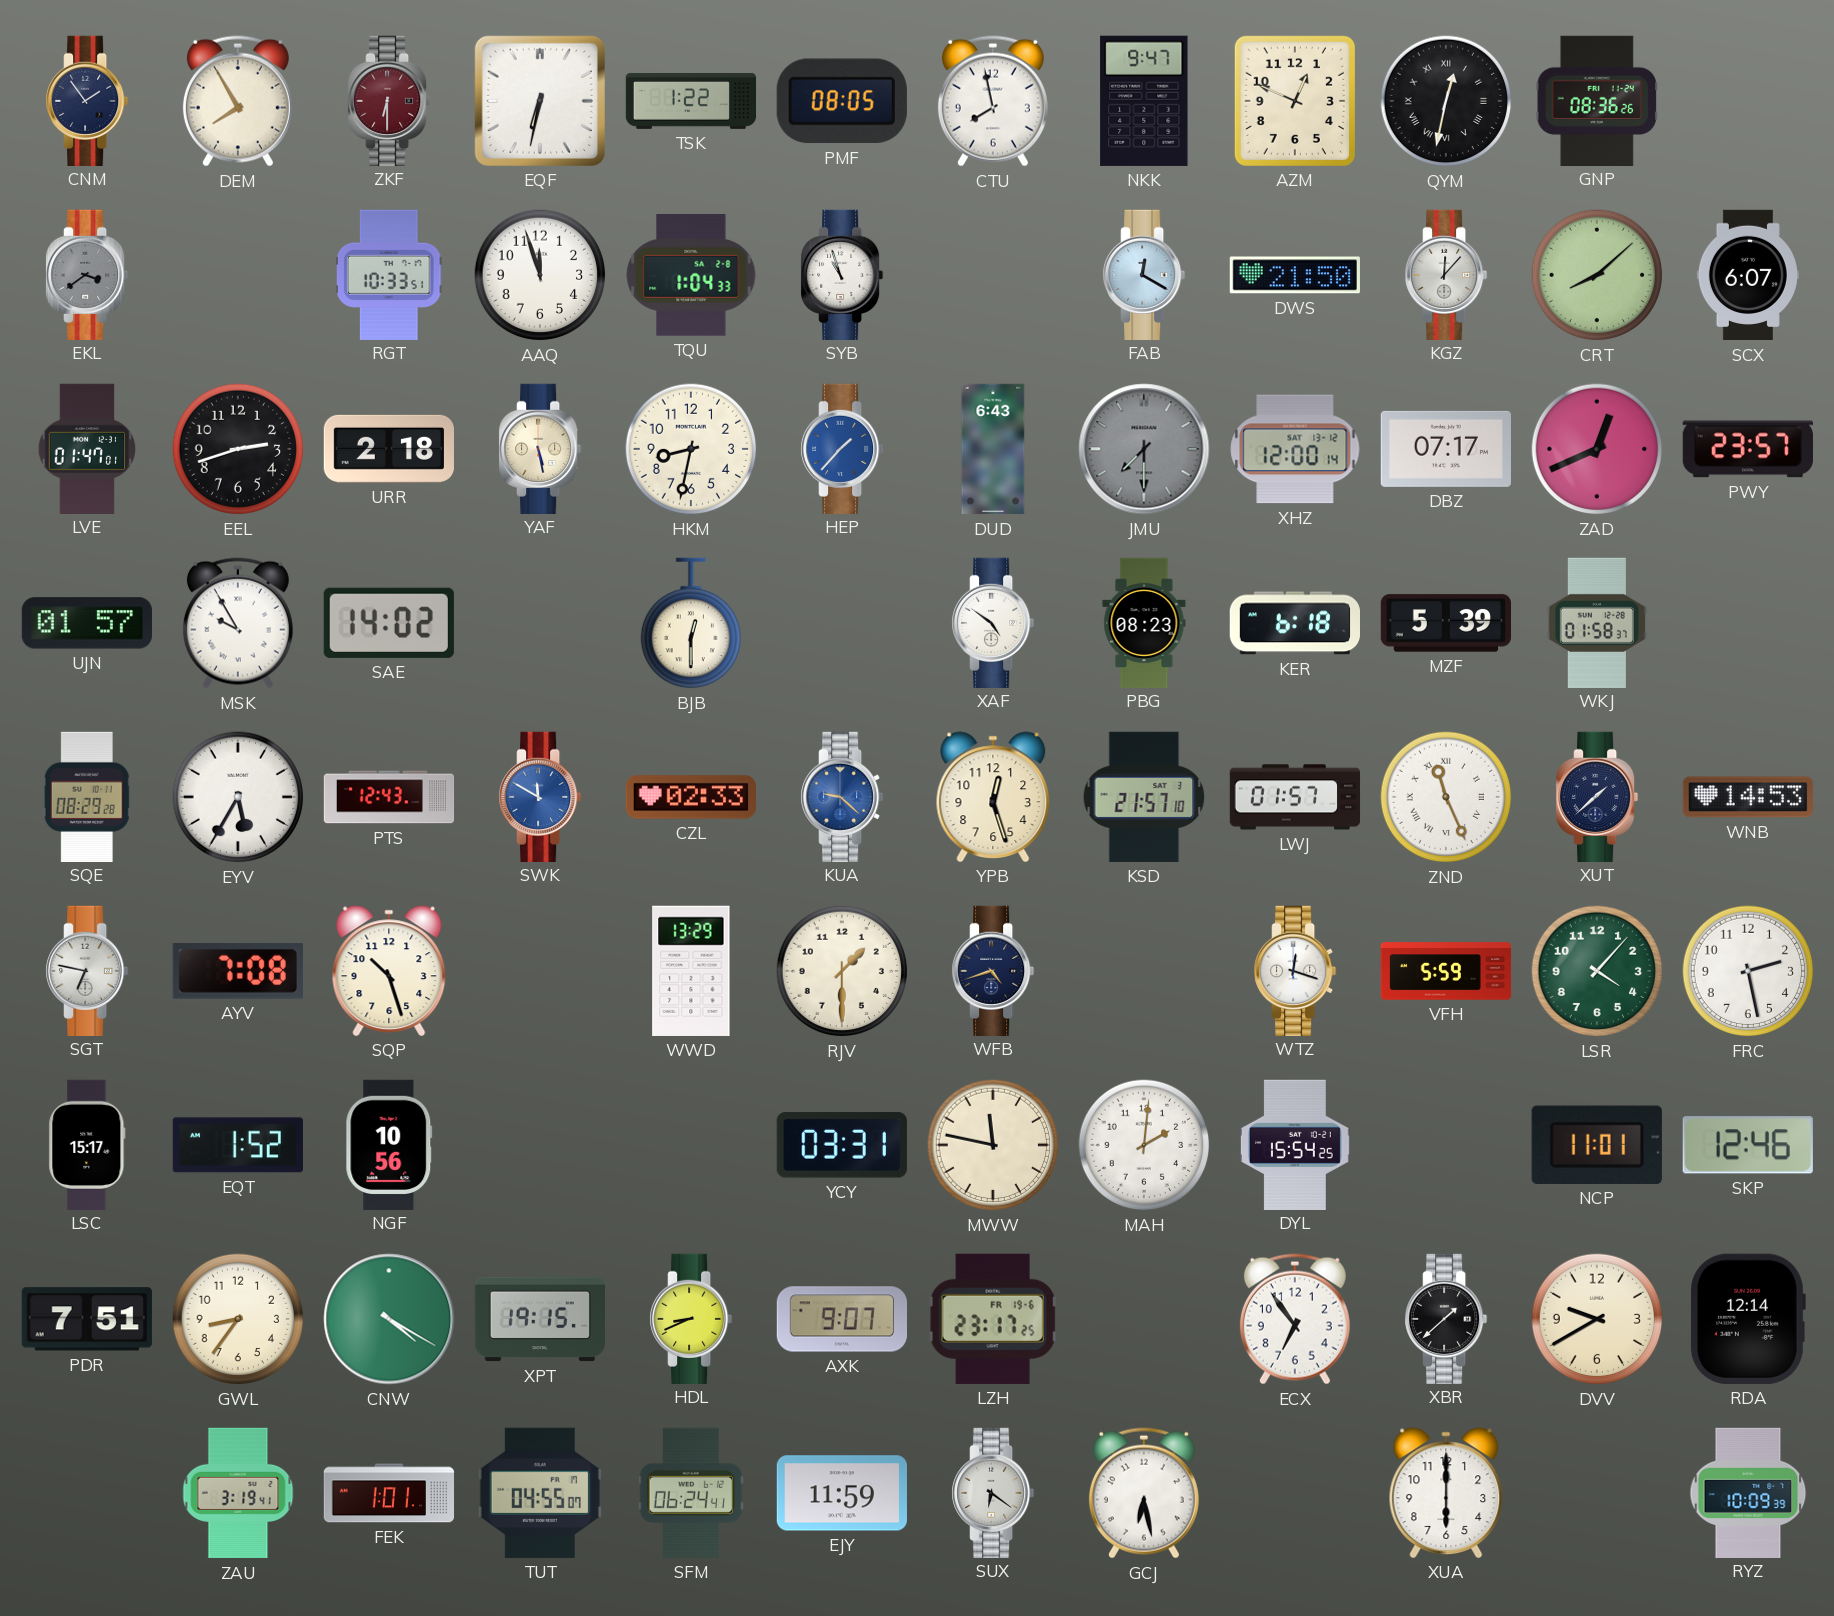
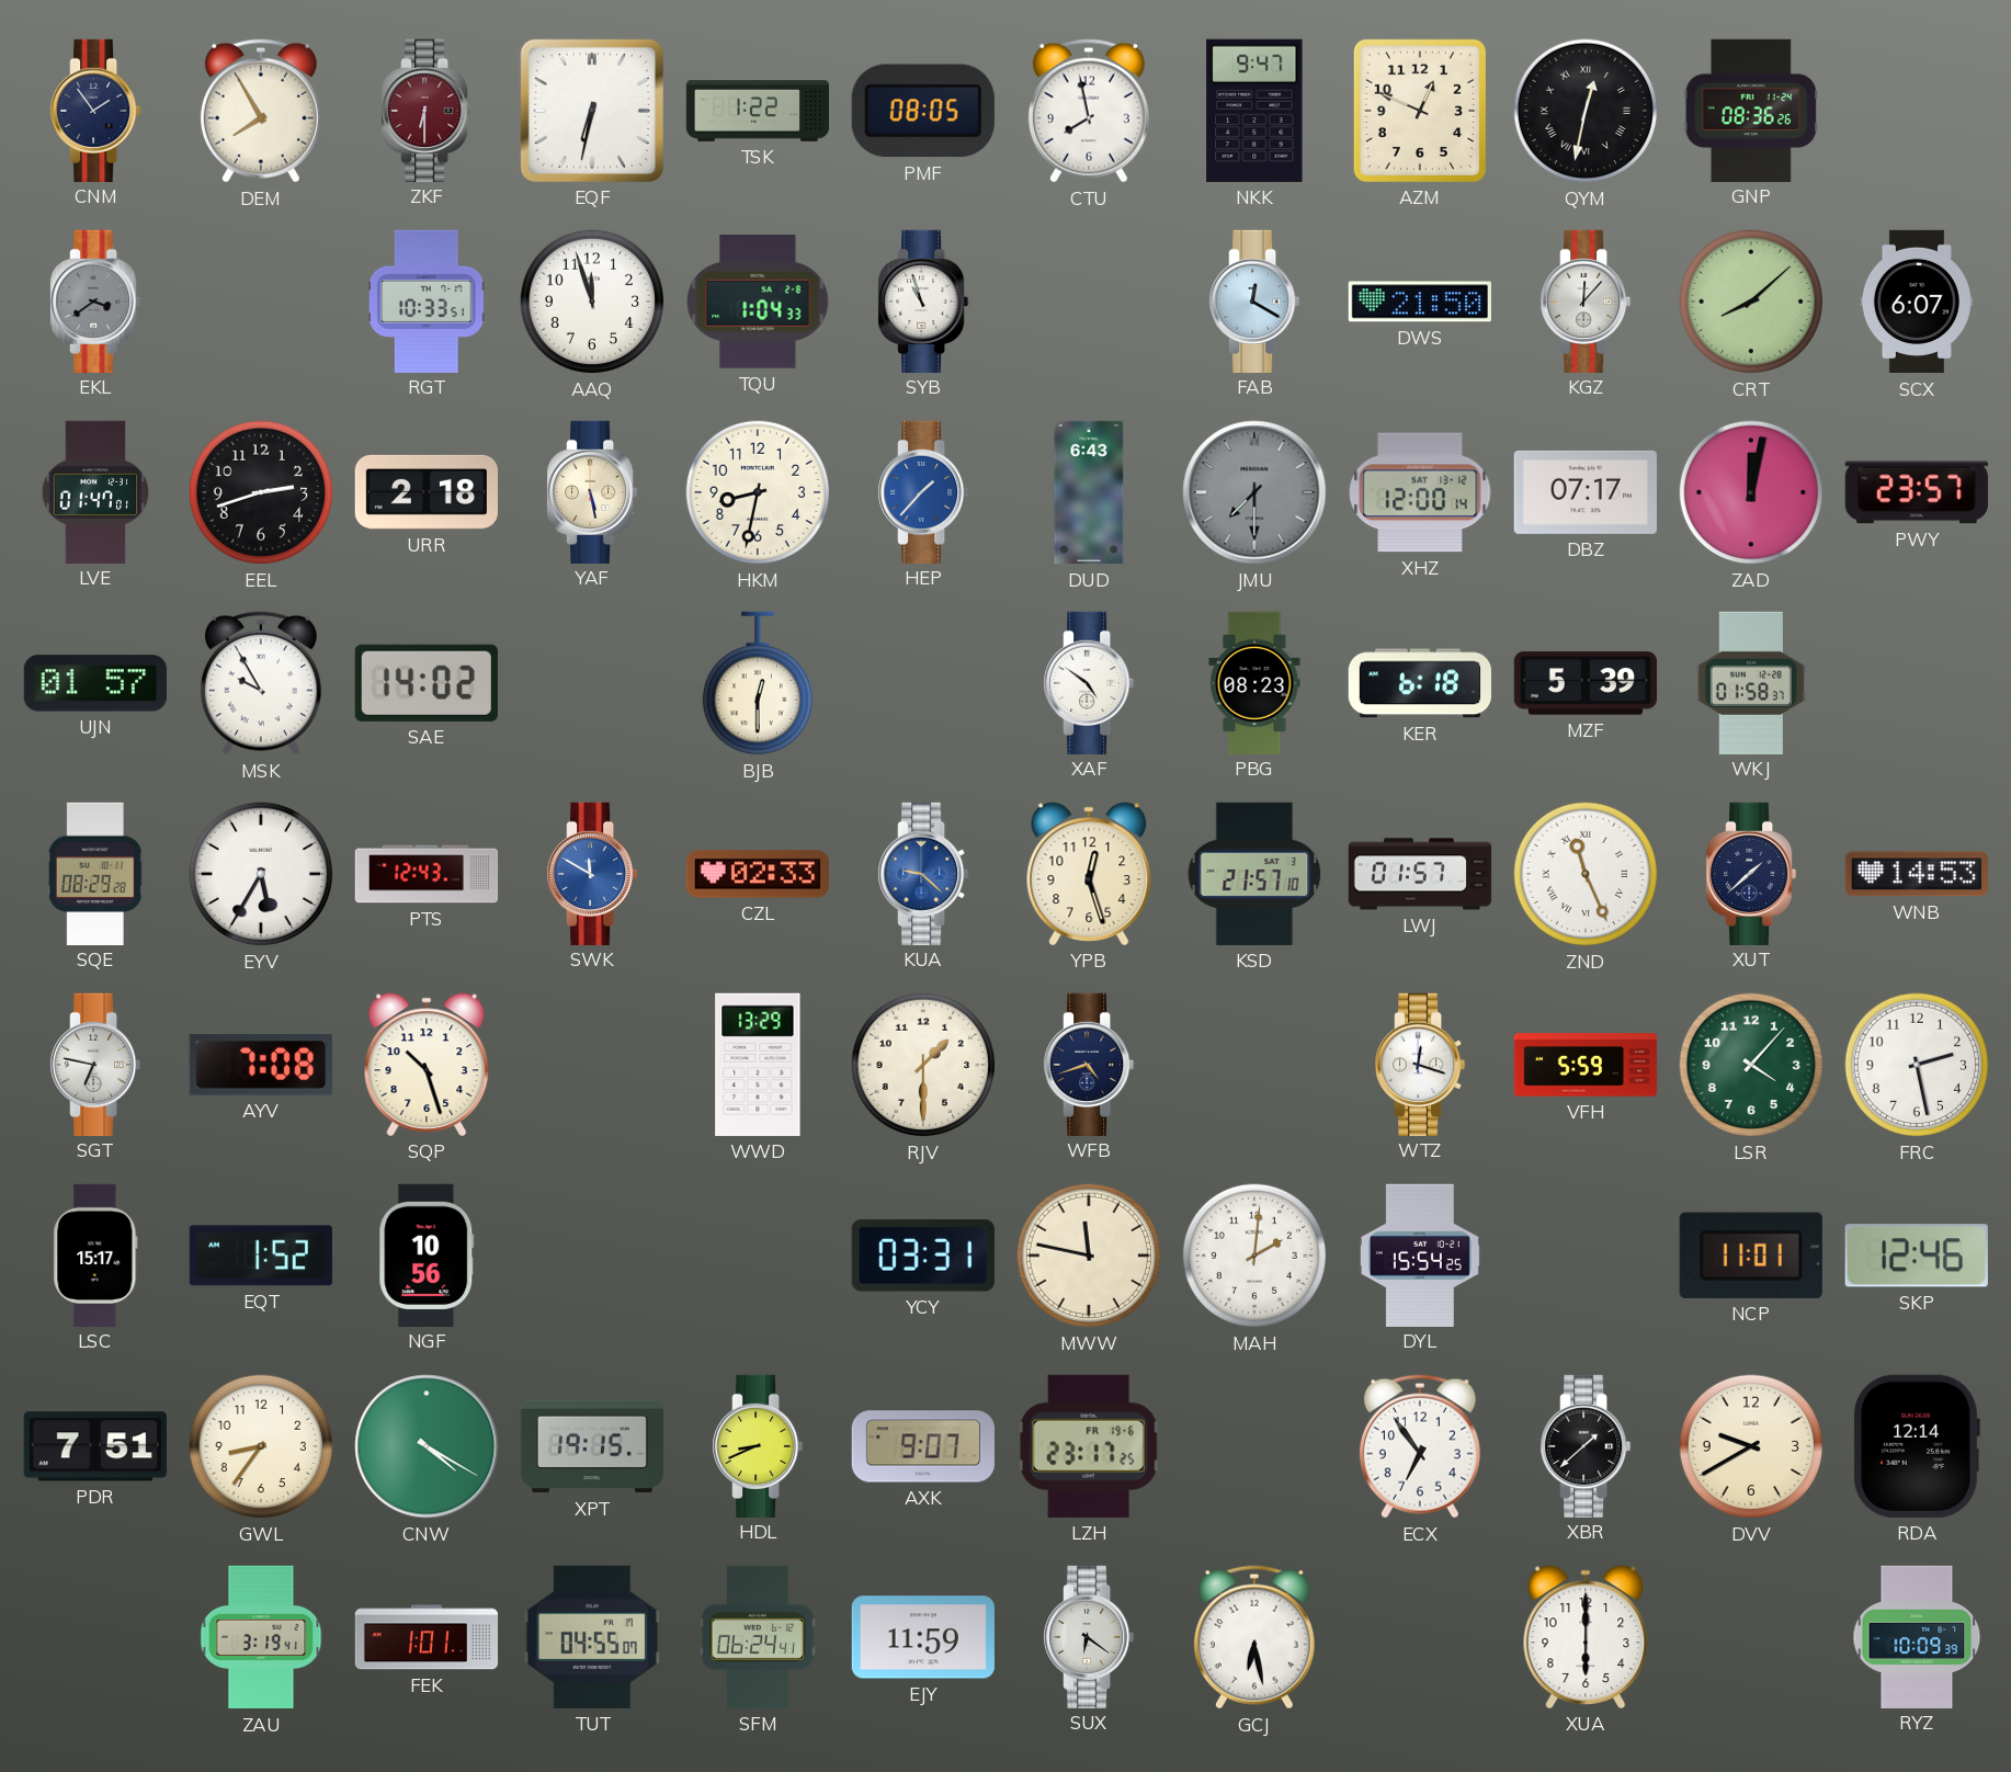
ZAD: 12:41 -> 12:02 (1751, 492)
